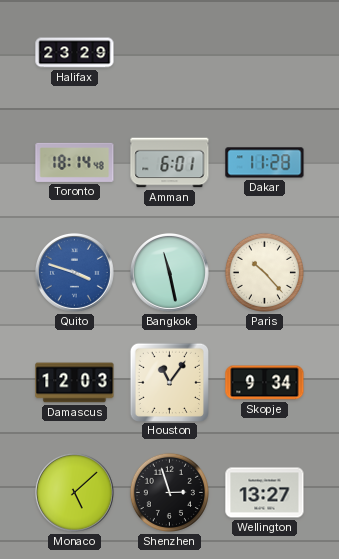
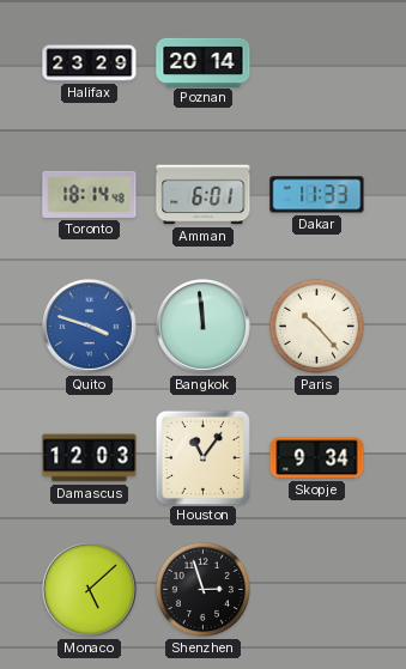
Poznan: none -> 20:14 (204, 62)
Dakar: 11:28 -> 11:33 (317, 195)
Bangkok: 11:28 -> 11:59 (202, 326)
Wellington: 13:27 -> none (265, 493)
